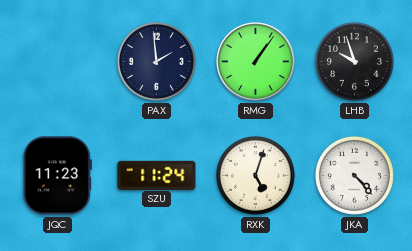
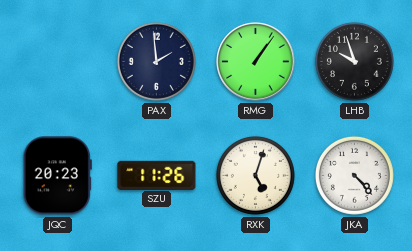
JQC: 11:23 -> 20:23 (57, 176)
SZU: 11:24 -> 11:26 (157, 175)
